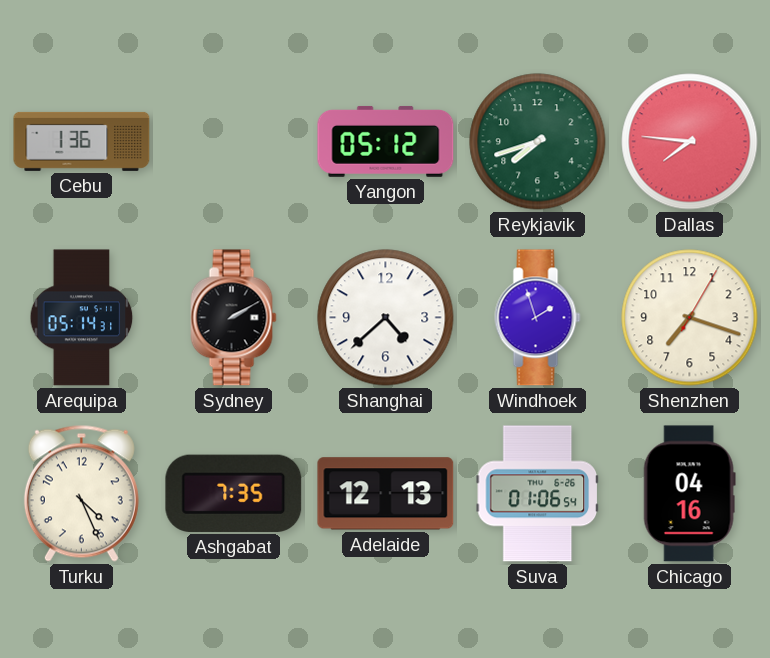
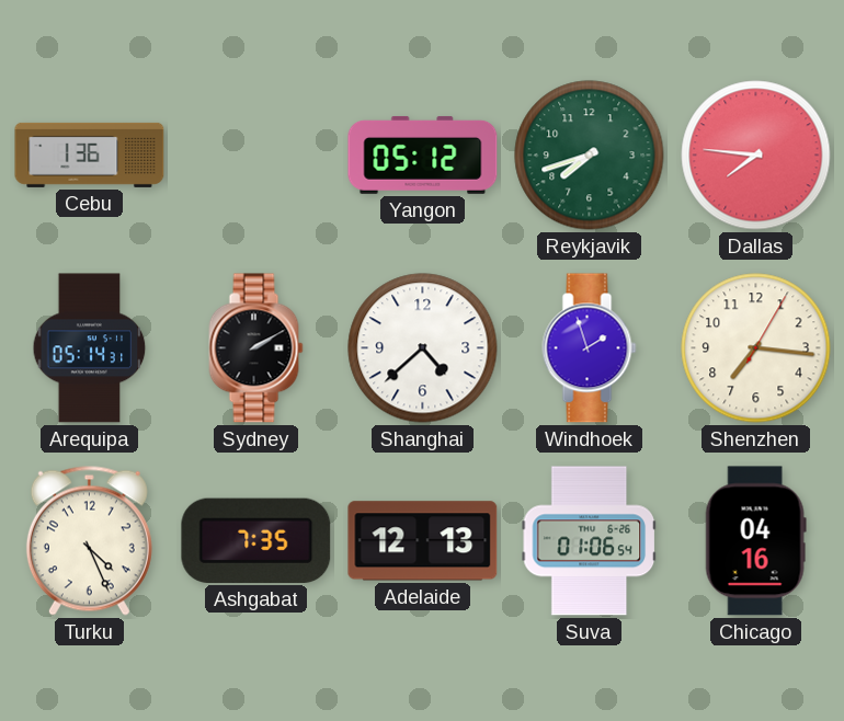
Shenzhen: 7:18 -> 7:16 (756, 348)
